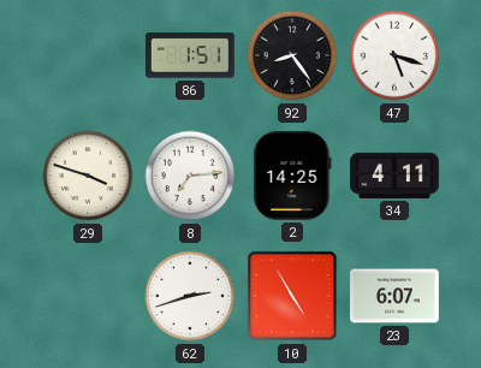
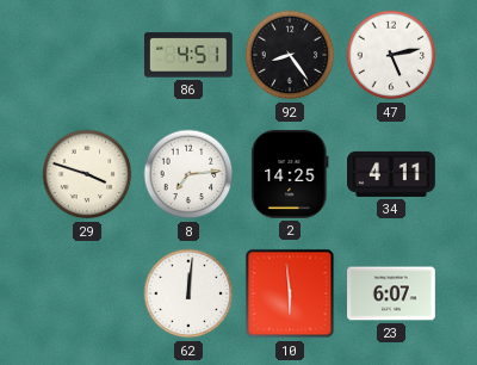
86: 1:51 -> 4:51 (188, 55)
47: 5:18 -> 5:13 (391, 55)
62: 2:42 -> 12:01 (188, 293)
10: 4:55 -> 5:59 (290, 293)
